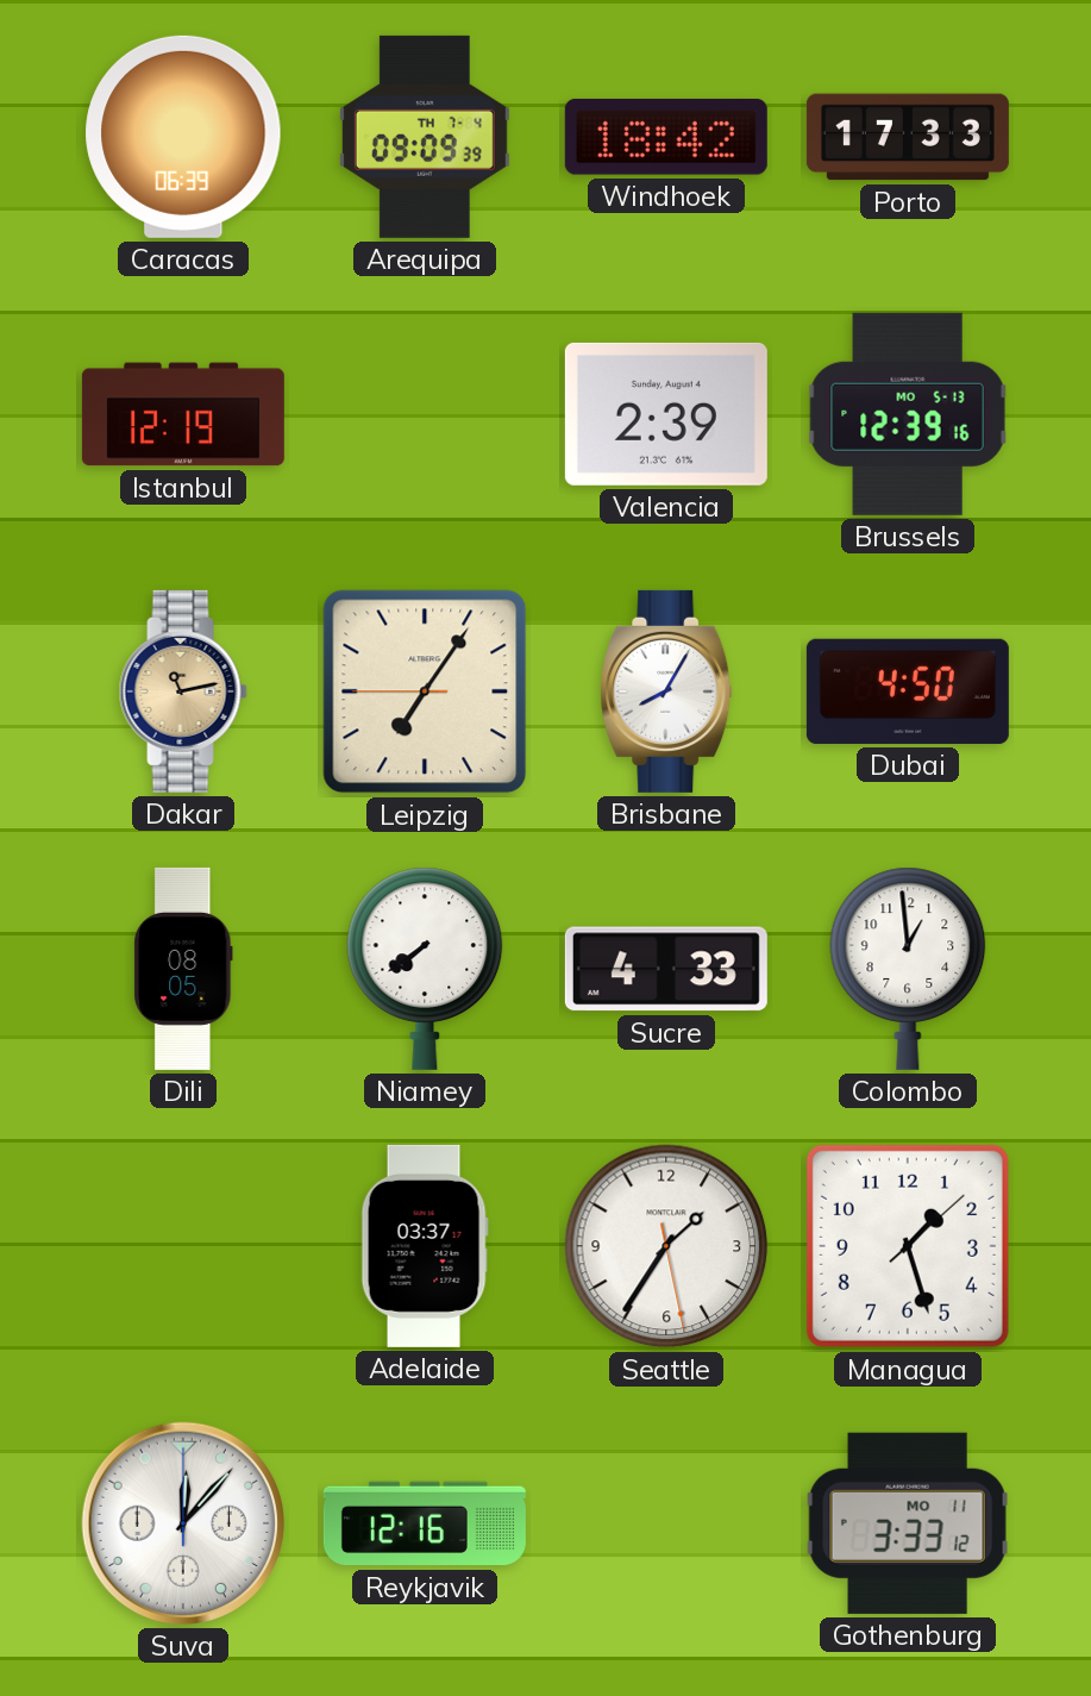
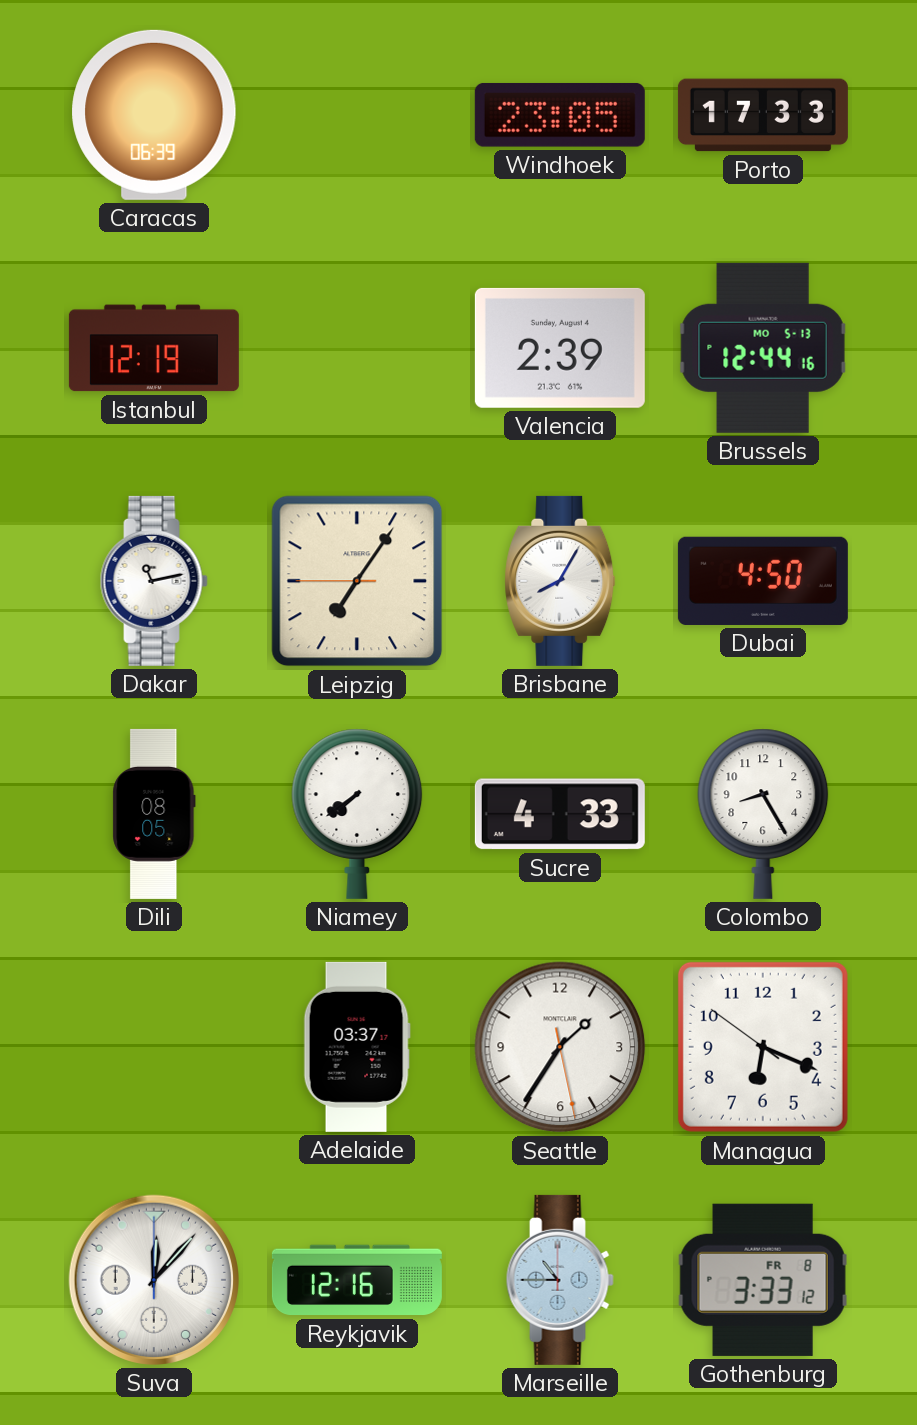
Arequipa: 09:09 -> none (425, 137)
Windhoek: 18:42 -> 23:05 (560, 115)
Brussels: 12:39 -> 12:44 (763, 348)
Dakar dial: champagne -> white (154, 581)
Colombo: 12:59 -> 8:25 (763, 814)
Managua: 1:27 -> 6:18 (763, 1047)
Marseille: none -> 10:45 (560, 1280)
Gothenburg date: MO 11 -> FR 8 (763, 1280)
